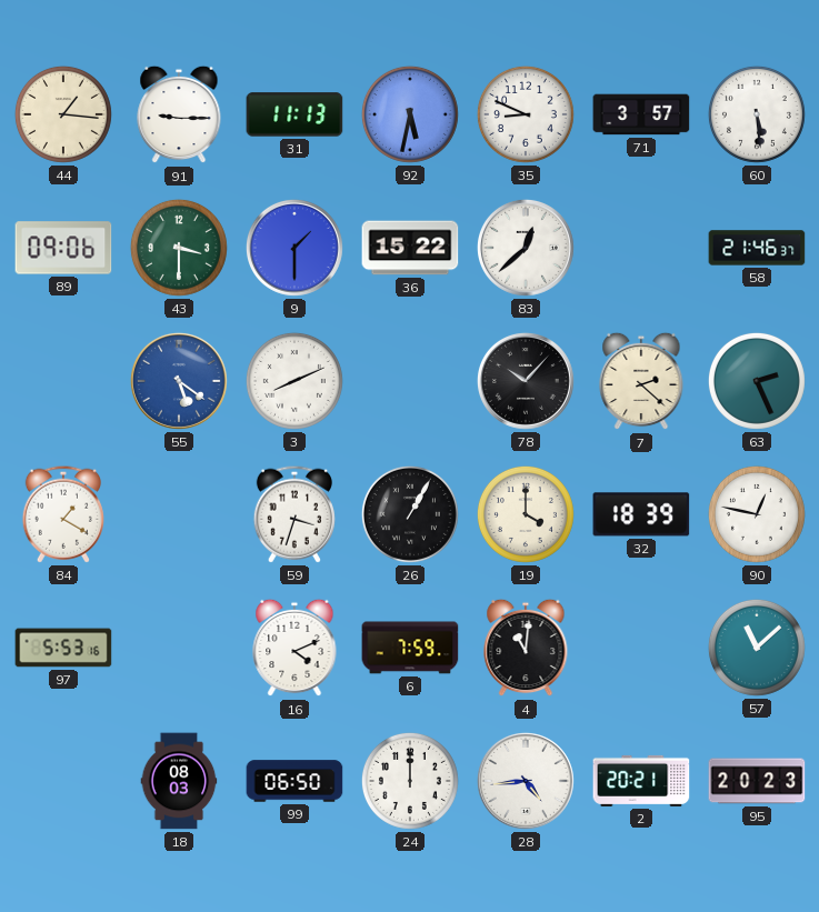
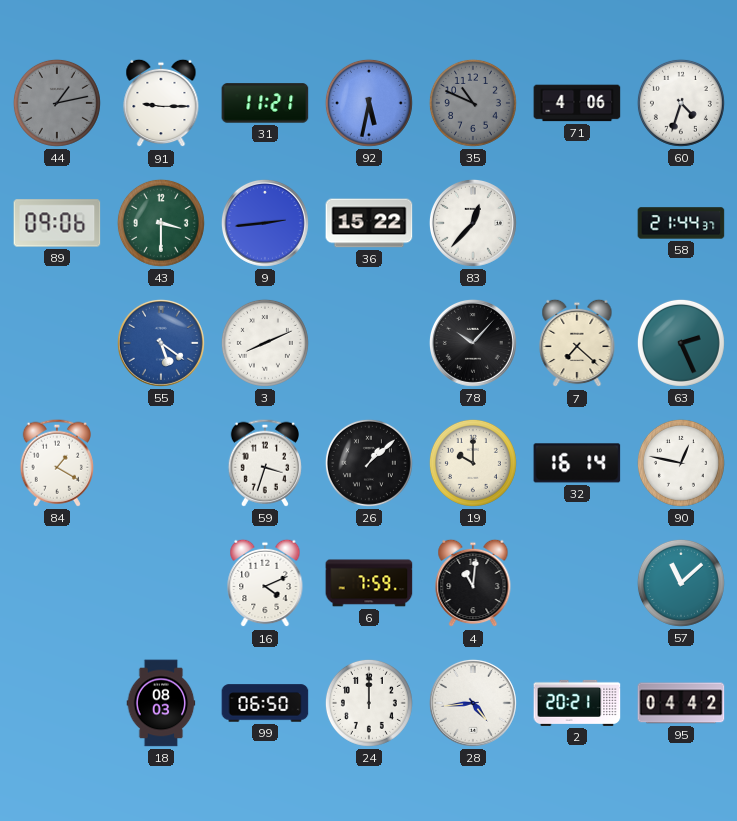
44: 1:16 -> 1:13 (57, 103)
44 dial: cream -> grey (57, 103)
31: 11:13 -> 11:21 (265, 103)
35: 8:49 -> 10:49 (473, 103)
35 dial: white -> grey (473, 103)
71: 3:57 -> 4:06 (577, 103)
60: 5:29 -> 4:33 (681, 103)
9: 1:30 -> 2:44 (265, 223)
83: 12:38 -> 12:37 (473, 223)
58: 21:46 -> 21:44 (681, 223)
7: 2:22 -> 7:22 (577, 343)
26: 1:05 -> 1:08 (369, 463)
19: 4:00 -> 10:00 (473, 463)
32: 18:39 -> 16:14 (577, 463)
97: 5:53 -> none (63, 648)
95: 20:23 -> 04:42 (681, 703)
